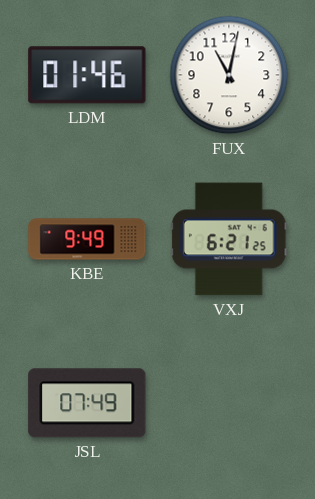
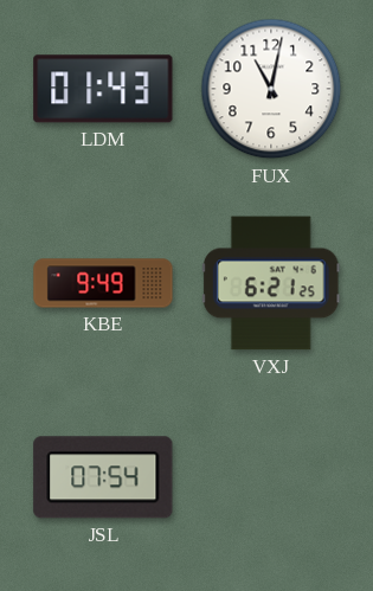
LDM: 01:46 -> 01:43 (103, 89)
JSL: 07:49 -> 07:54 (103, 477)
